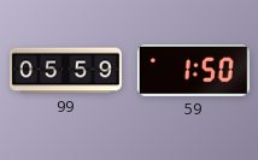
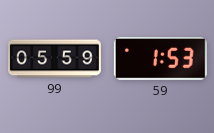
59: 1:50 -> 1:53 (160, 58)
